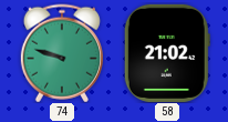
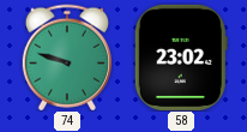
58: 21:02 -> 23:02 (181, 58)
